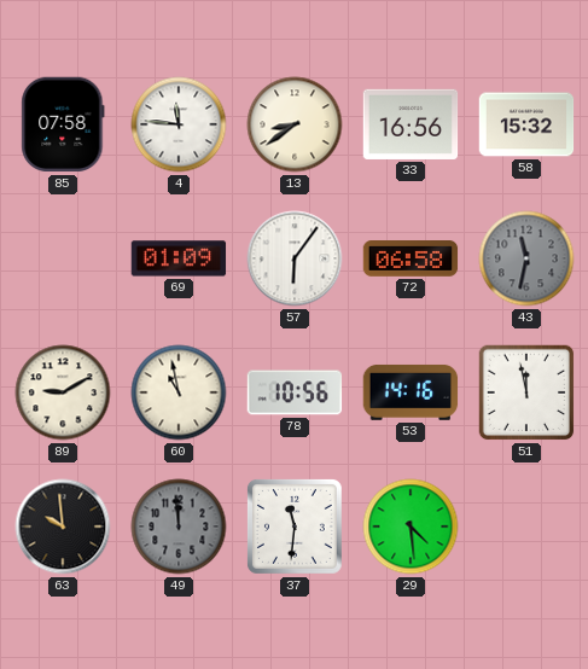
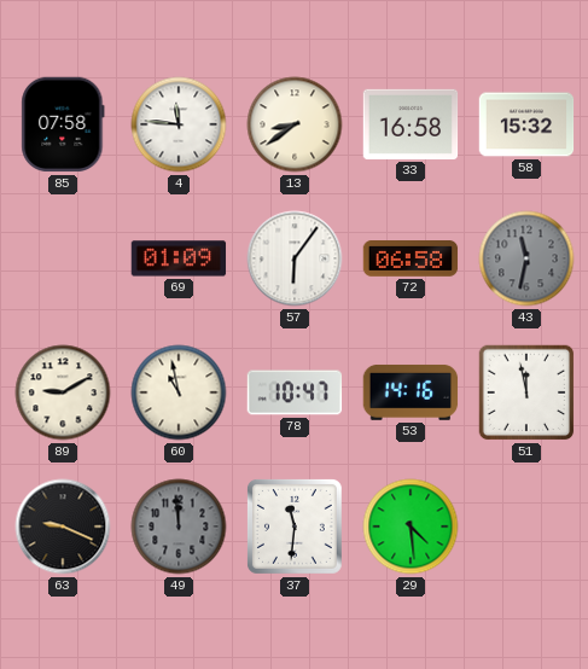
33: 16:56 -> 16:58 (411, 124)
78: 10:56 -> 10:47 (295, 392)
63: 9:59 -> 9:19 (63, 527)
